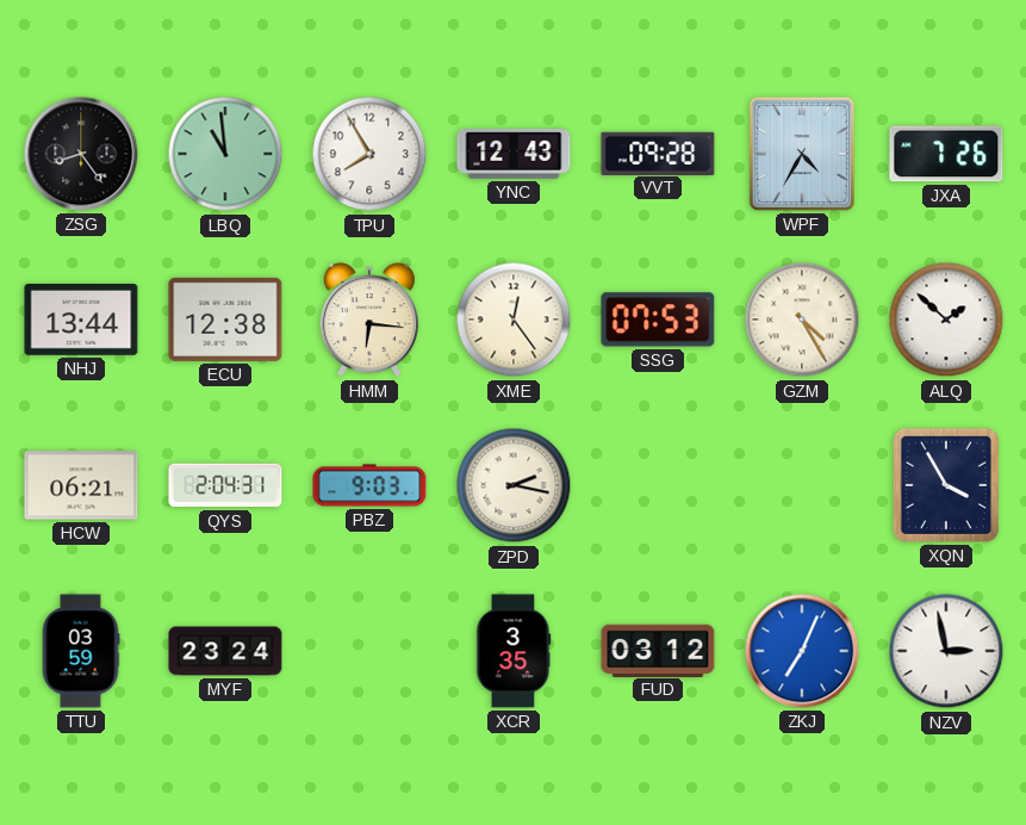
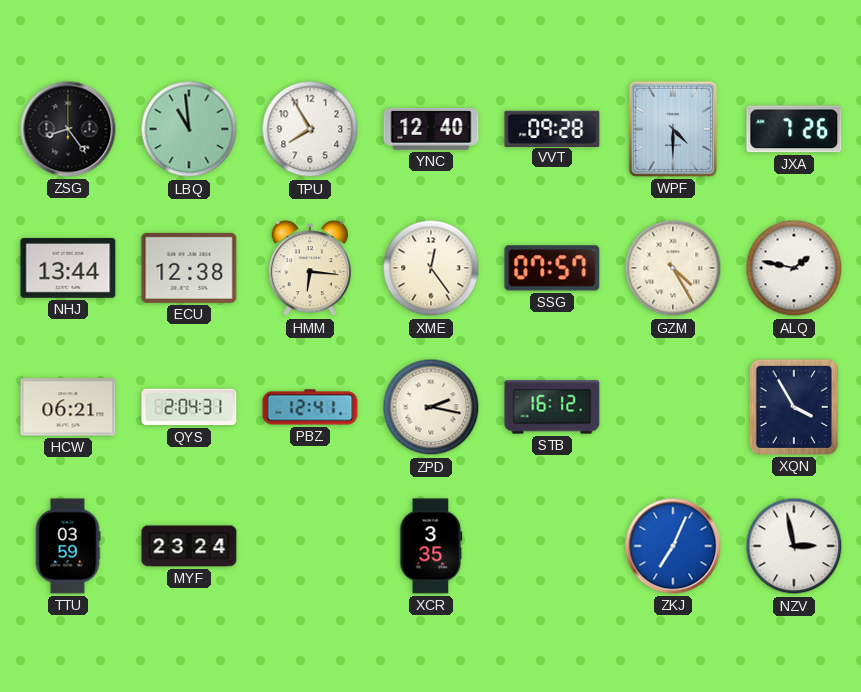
YNC: 12:43 -> 12:40 (431, 130)
WPF: 4:35 -> 4:30 (673, 129)
SSG: 07:53 -> 07:57 (552, 268)
ALQ: 1:52 -> 1:47 (794, 268)
PBZ: 9:03 -> 12:41 (310, 407)
STB: none -> 16:12 (552, 407)
FUD: 03:12 -> none (658, 650)
